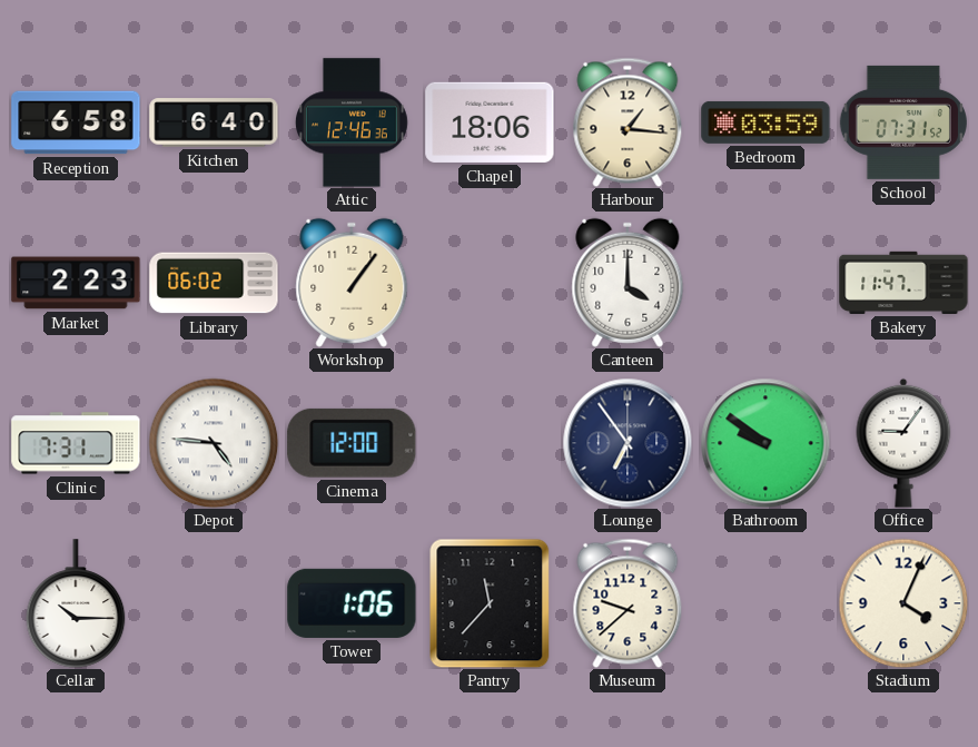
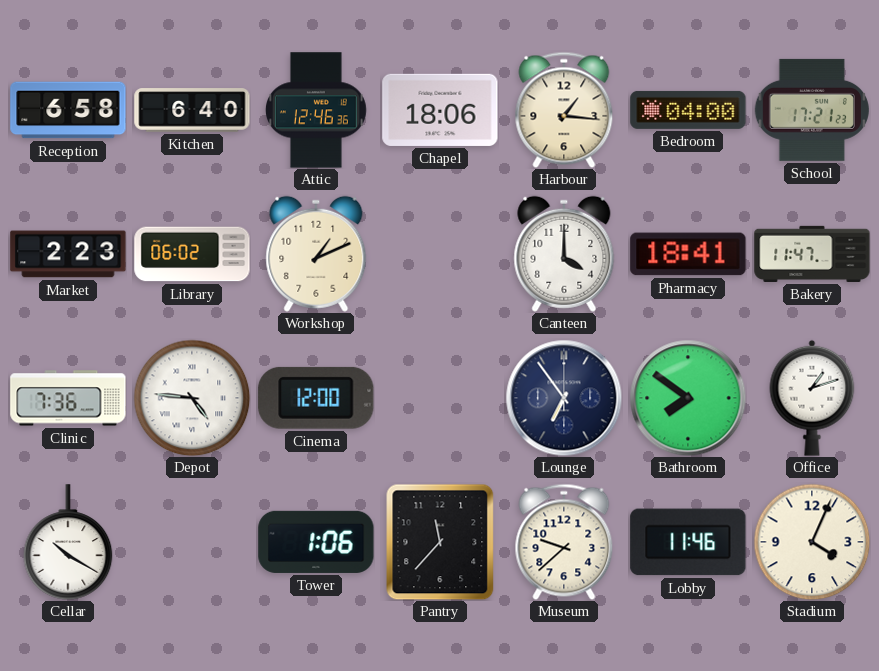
Bedroom: 03:59 -> 04:00 (688, 110)
School: 07:31 -> 17:21 (812, 110)
Workshop: 1:06 -> 1:11 (316, 254)
Pharmacy: none -> 18:41 (688, 254)
Clinic: 7:31 -> 7:36 (68, 398)
Bathroom: 9:51 -> 7:51 (688, 398)
Office: 9:06 -> 1:12 (812, 398)
Cellar: 10:15 -> 10:20 (68, 542)
Lobby: none -> 11:46 (688, 542)
